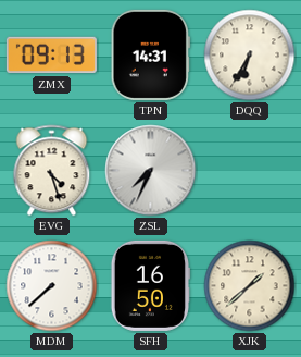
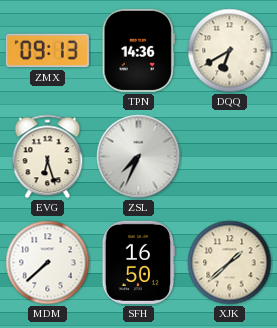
TPN: 14:31 -> 14:36 (138, 50)
DQQ: 6:35 -> 6:40 (230, 51)
EVG: 4:27 -> 6:27 (48, 157)
